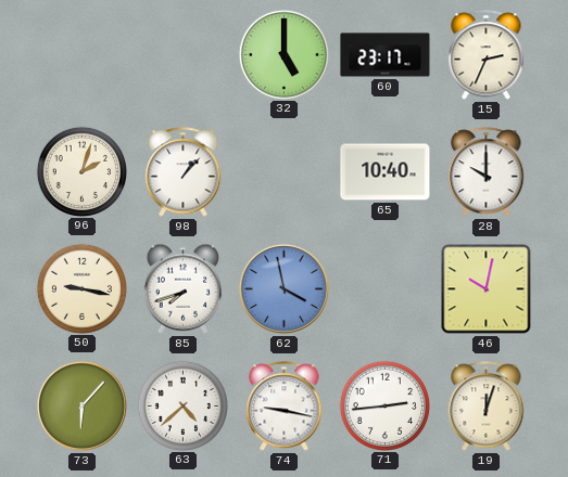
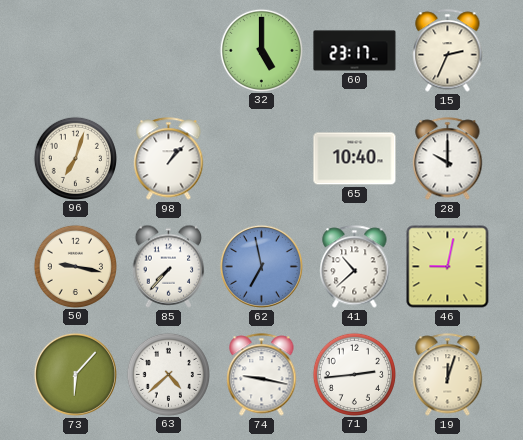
96: 2:03 -> 7:03 (75, 158)
85: 7:42 -> 7:37 (169, 266)
62: 3:58 -> 6:58 (261, 266)
41: none -> 10:38 (355, 267)
46: 10:02 -> 9:02 (448, 267)
